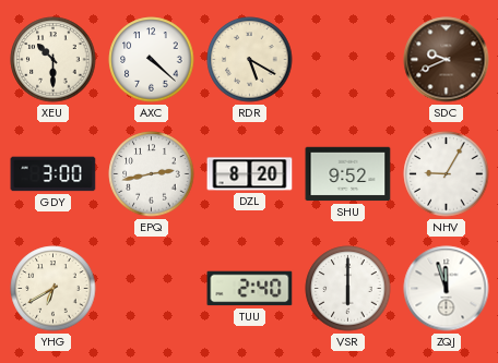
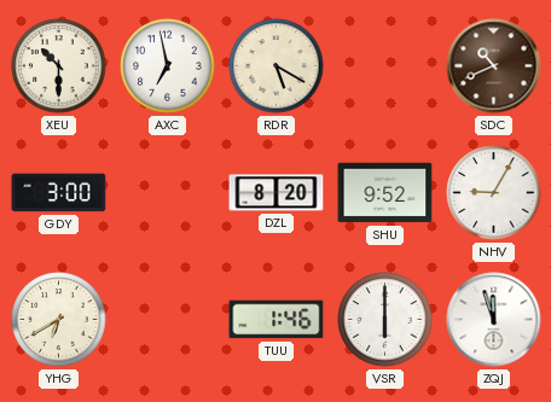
AXC: 4:22 -> 6:58 (168, 66)
SDC: 9:41 -> 10:41 (494, 66)
EPQ: 2:43 -> none (152, 174)
TUU: 2:40 -> 1:46 (277, 320)
